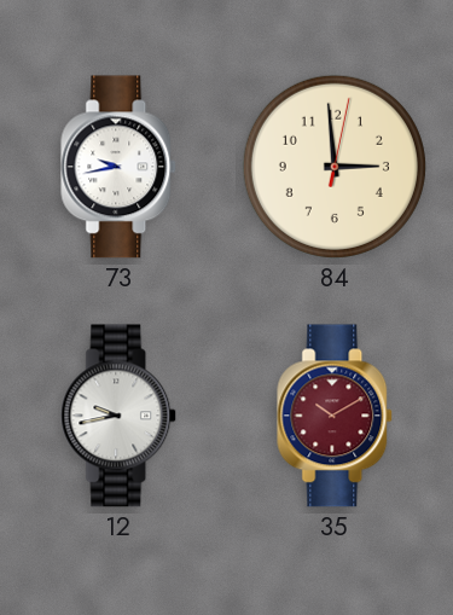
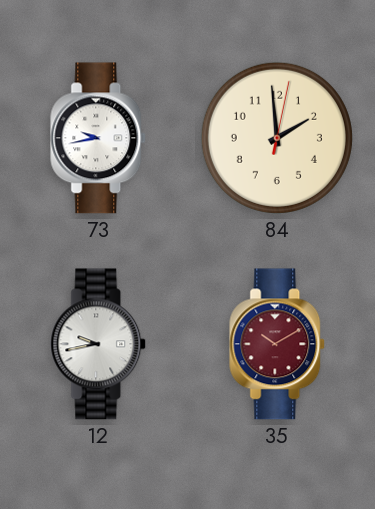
84: 2:59 -> 1:59 (277, 138)
